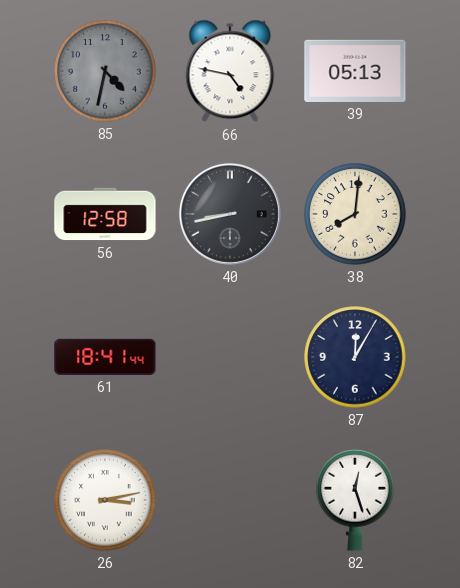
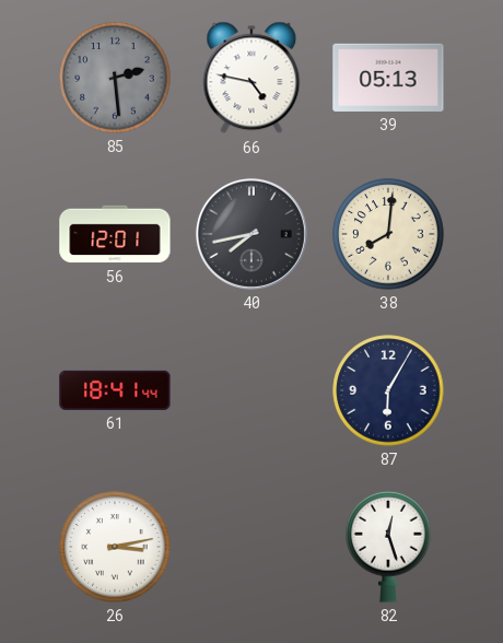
85: 4:32 -> 2:29 (115, 78)
56: 12:58 -> 12:01 (115, 234)
40: 8:43 -> 7:43 (251, 234)
87: 12:05 -> 6:05 (388, 390)
